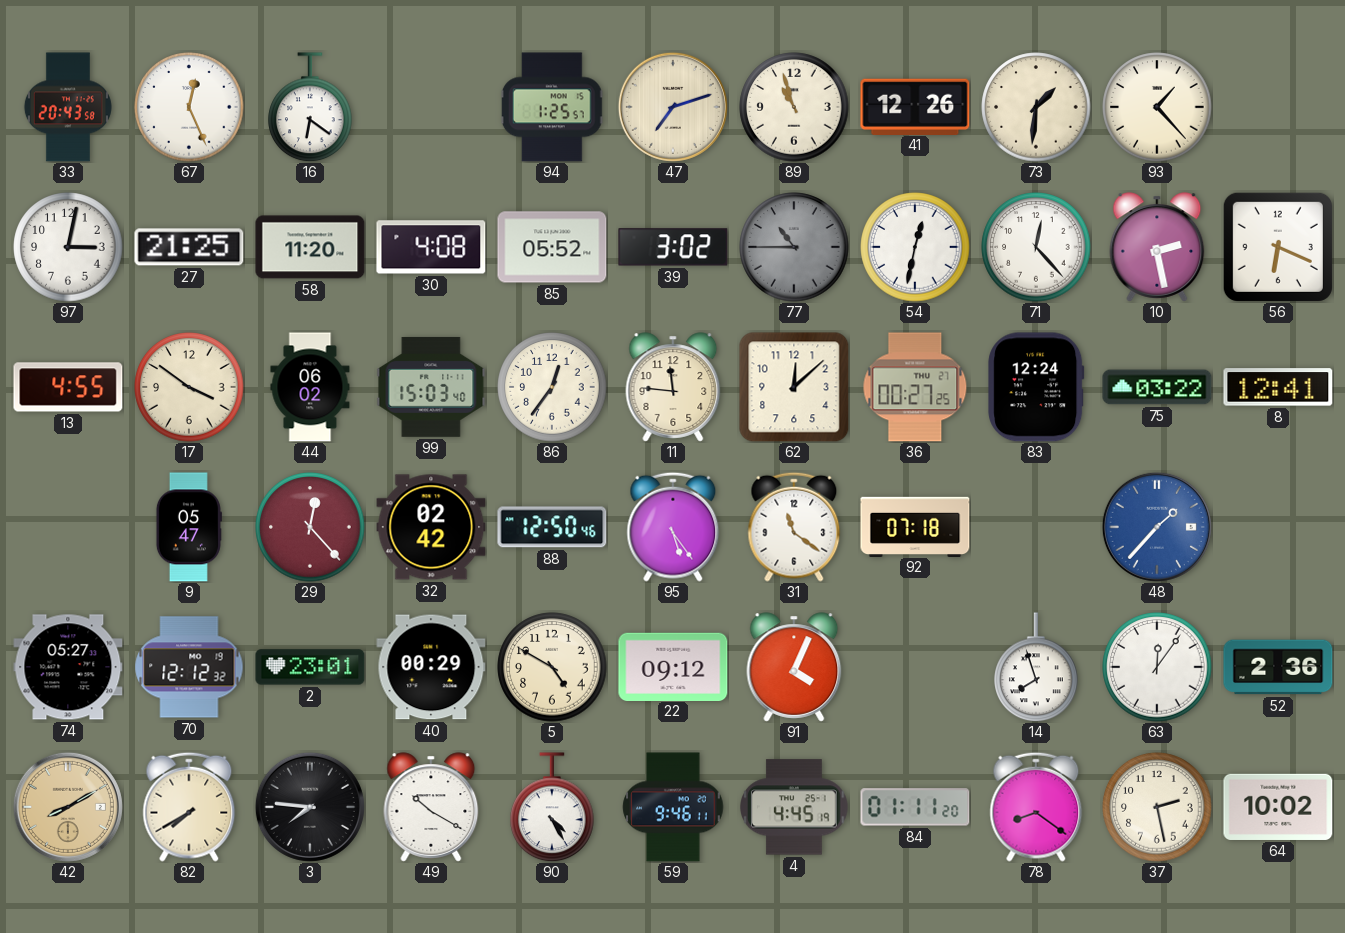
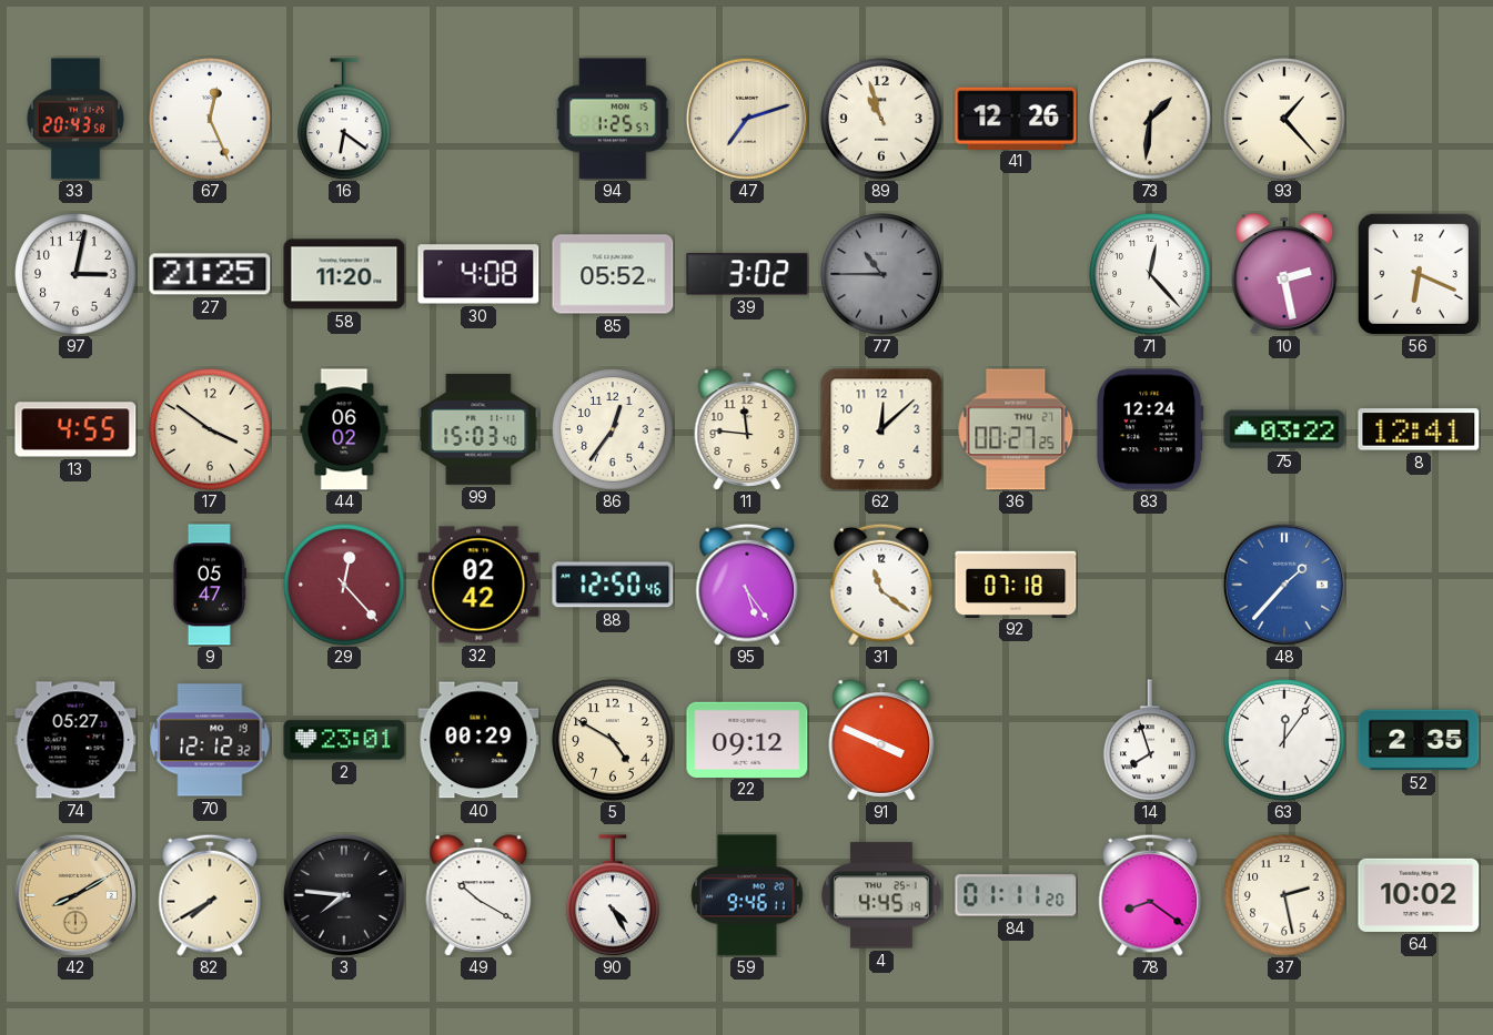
54: 12:32 -> none (915, 247)
91: 4:04 -> 3:49 (881, 740)
52: 2:36 -> 2:35 (1419, 740)
